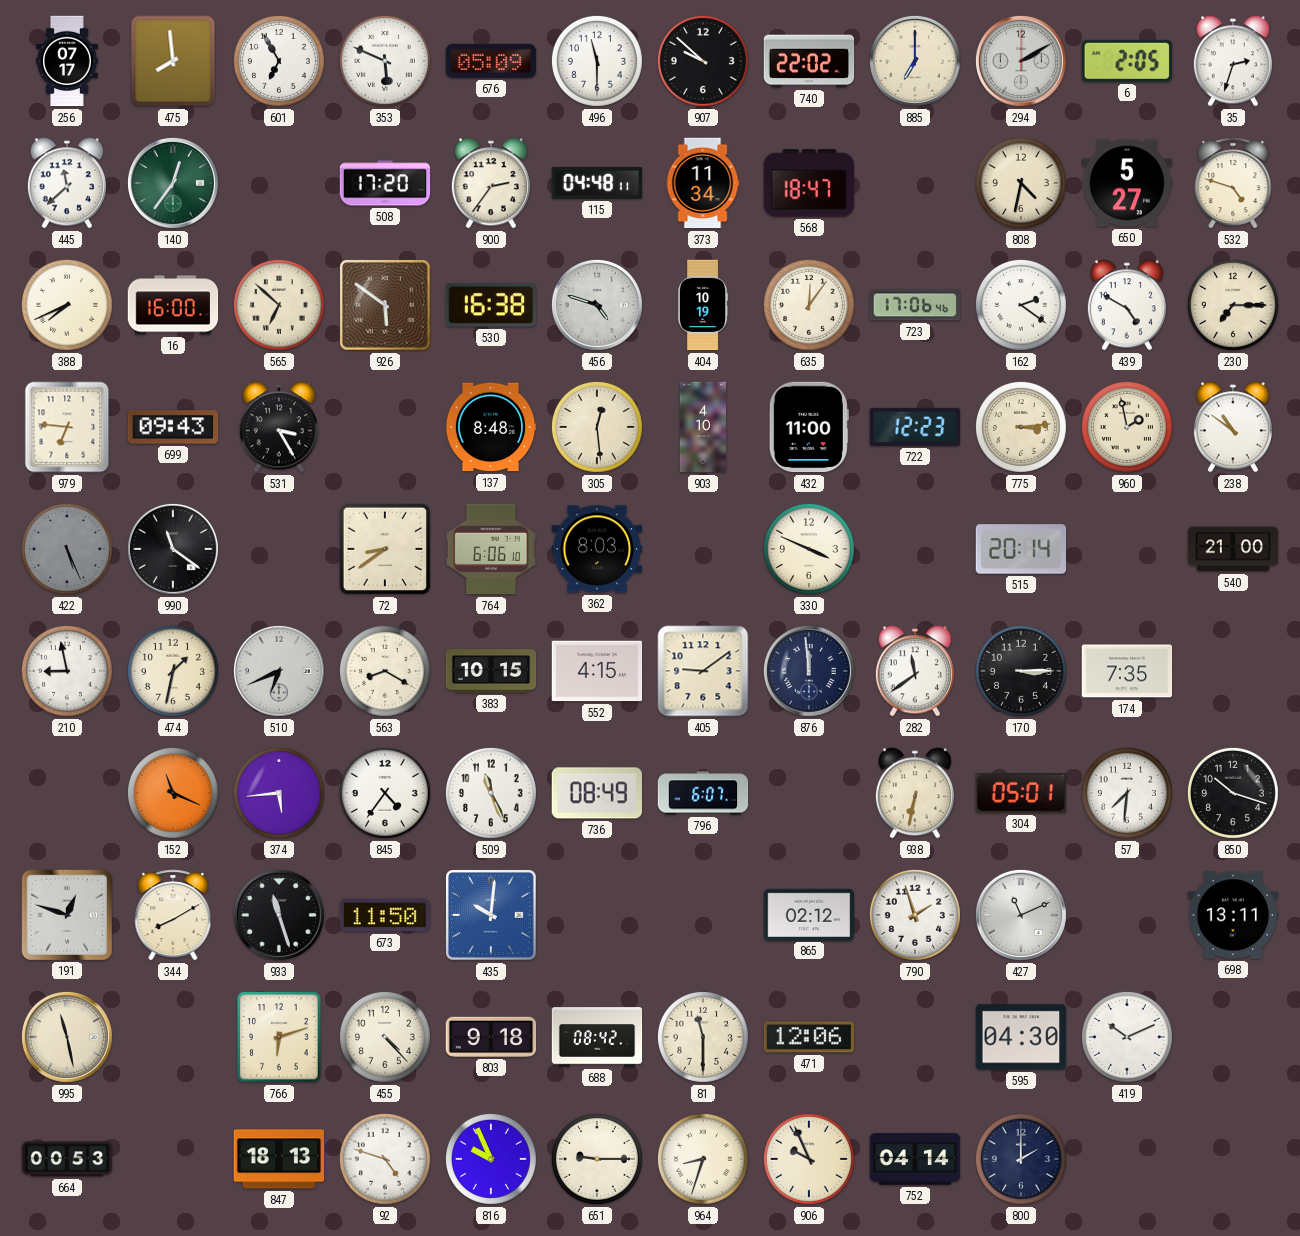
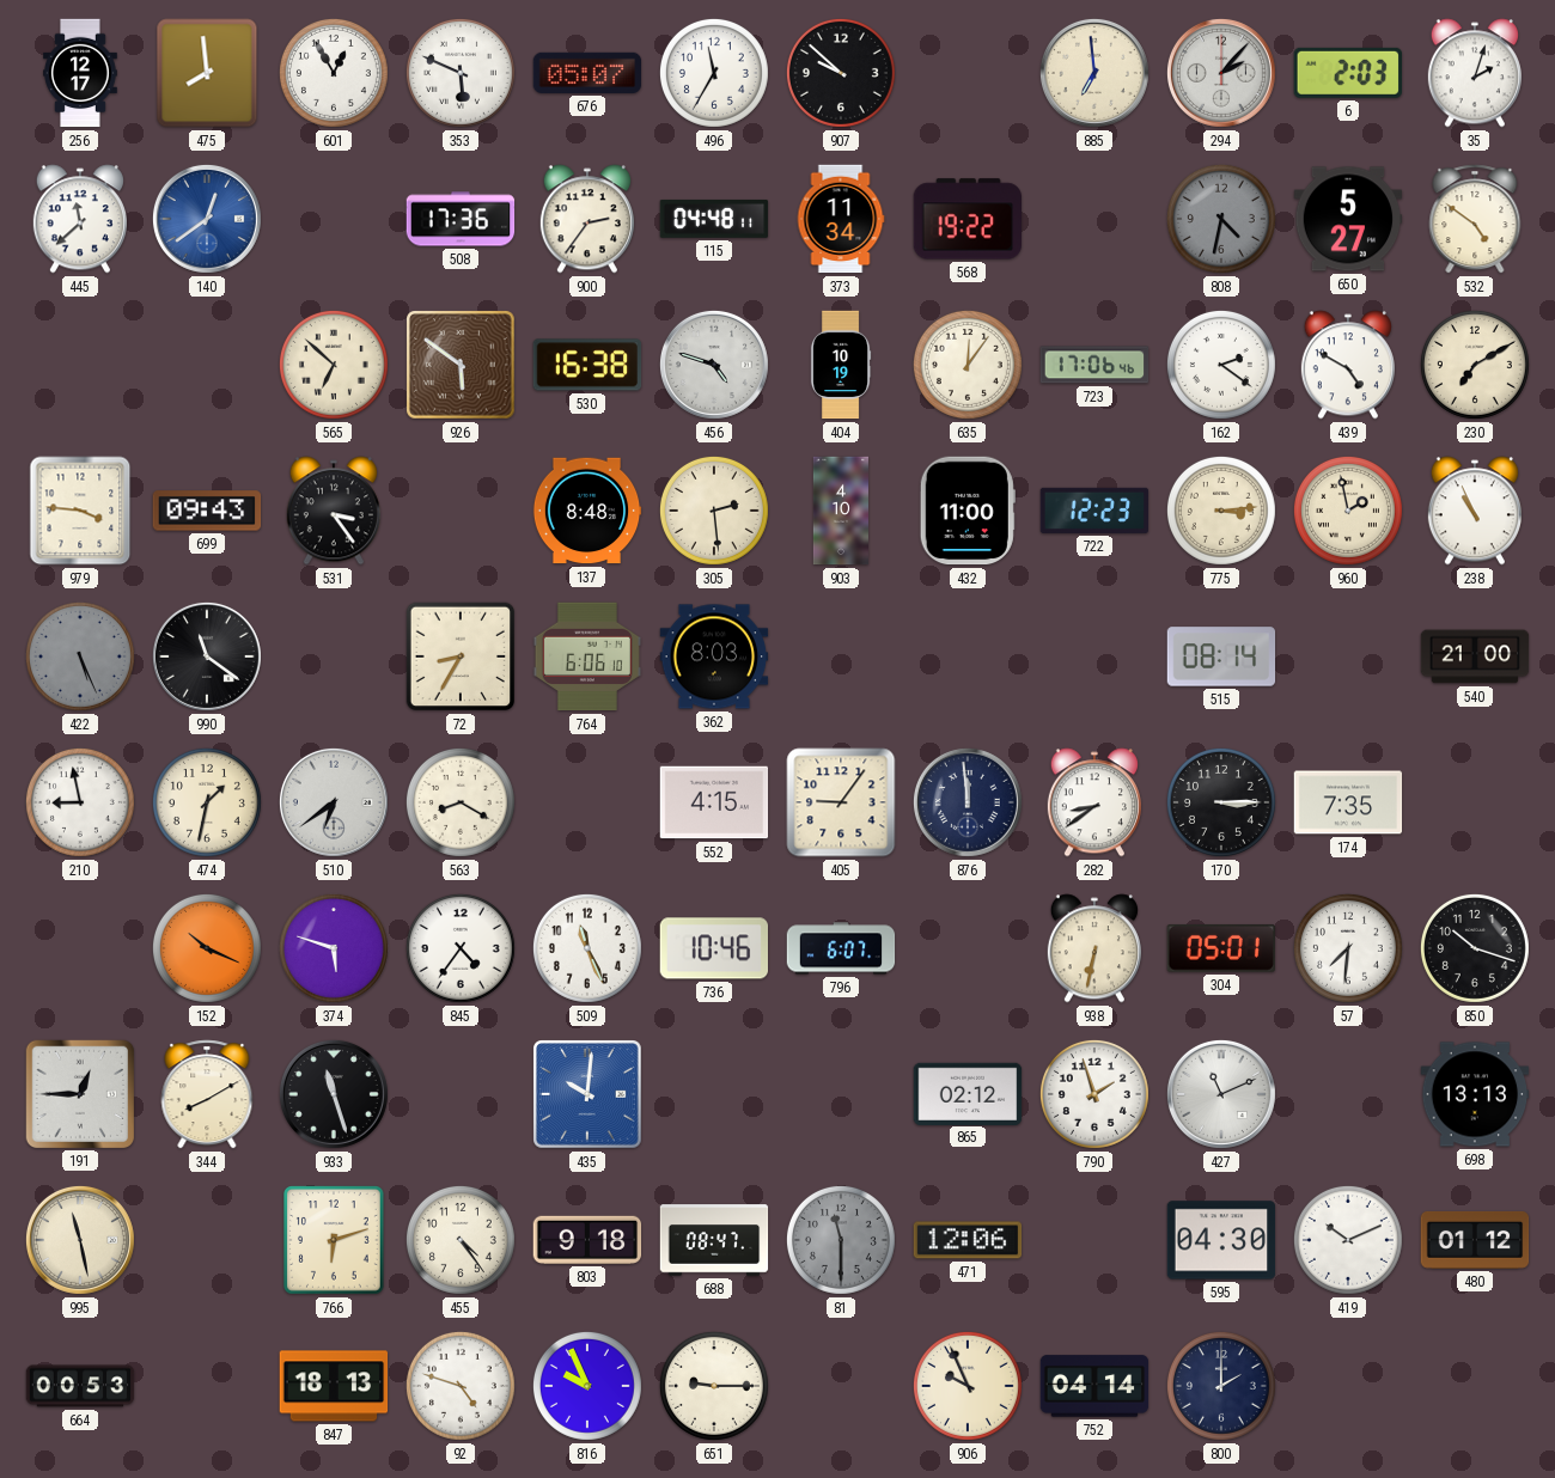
256: 07:17 -> 12:17 (81, 73)
601: 6:55 -> 12:55 (334, 73)
676: 05:09 -> 05:07 (587, 73)
496: 11:30 -> 11:35 (714, 73)
740: 22:02 -> none (809, 61)
885: 7:00 -> 6:59 (1094, 73)
294: 2:10 -> 2:07 (1221, 73)
6: 2:05 -> 2:03 (1347, 73)
35: 2:33 -> 2:03 (1475, 73)
140: 12:36 -> 12:39 (207, 219)
140 dial: green -> blue (207, 219)
508: 17:20 -> 17:36 (461, 219)
568: 18:47 -> 19:22 (968, 219)
808 dial: cream -> grey (1221, 219)
532: 4:48 -> 4:51 (1475, 219)
388: 7:41 -> none (67, 305)
16: 16:00 -> none (173, 305)
230: 7:15 -> 7:10 (1475, 365)
979: 6:46 -> 3:46 (80, 511)
531: 3:25 -> 3:24 (334, 511)
305: 12:29 -> 2:29 (714, 511)
238: 10:51 -> 10:56 (1475, 511)
72: 8:39 -> 8:35 (461, 656)
330: 3:49 -> none (809, 549)
515: 20:14 -> 08:14 (1221, 656)
510: 6:41 -> 6:39 (334, 802)
383: 10:15 -> none (491, 671)
405: 9:09 -> 9:06 (841, 802)
282: 11:39 -> 8:39 (1094, 802)
152: 11:19 -> 10:19 (207, 948)
374: 5:44 -> 5:48 (334, 948)
736: 08:49 -> 10:46 (714, 948)
191: 12:48 -> 12:45 (79, 1093)
673: 11:50 -> none (385, 915)
698: 13:11 -> 13:13 (1475, 1094)
455: 4:23 -> 4:24 (461, 1240)
688: 08:42 -> 08:47 (714, 1240)
81 dial: cream -> grey (841, 1240)
480: none -> 01:12 (1475, 1240)
964: 8:33 -> none (703, 1159)
